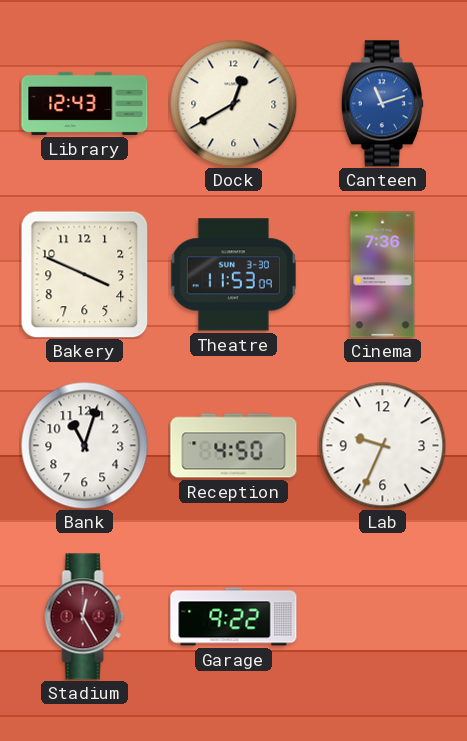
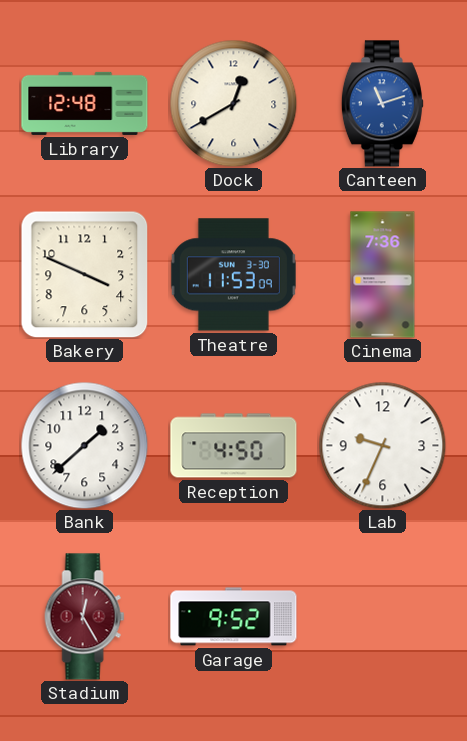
Library: 12:43 -> 12:48 (85, 103)
Bank: 11:03 -> 1:38 (84, 445)
Garage: 9:22 -> 9:52 (234, 617)
